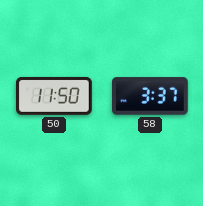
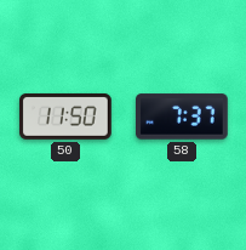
58: 3:37 -> 7:37 (183, 117)
